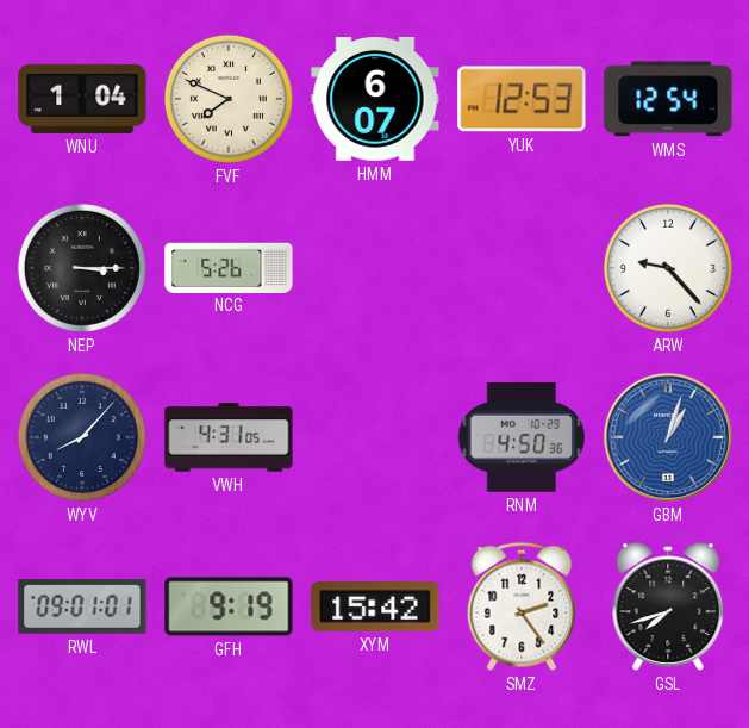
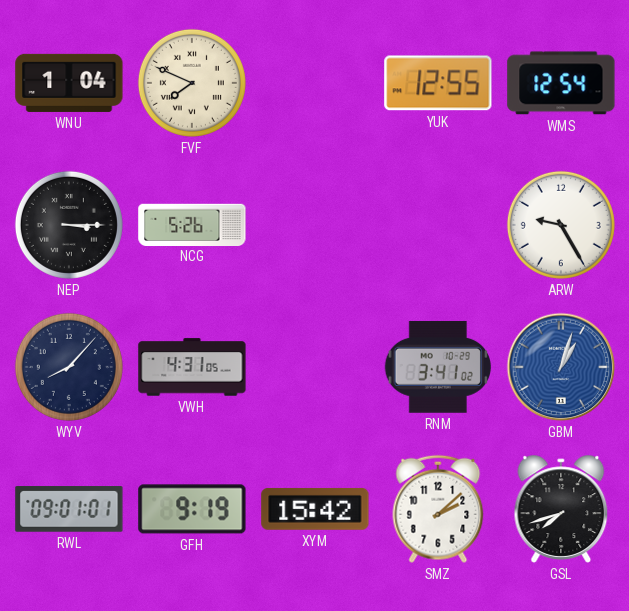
HMM: 6:07 -> none (375, 100)
YUK: 12:53 -> 12:55 (438, 83)
ARW: 9:23 -> 9:25 (561, 225)
RNM: 4:50 -> 3:41 (438, 367)
SMZ: 2:24 -> 2:08 (438, 509)
